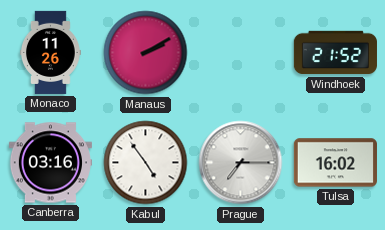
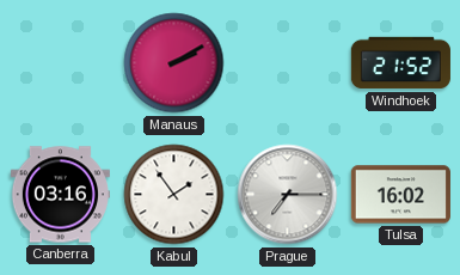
Monaco: 11:26 -> none (51, 52)
Kabul: 4:54 -> 1:54 (174, 195)
